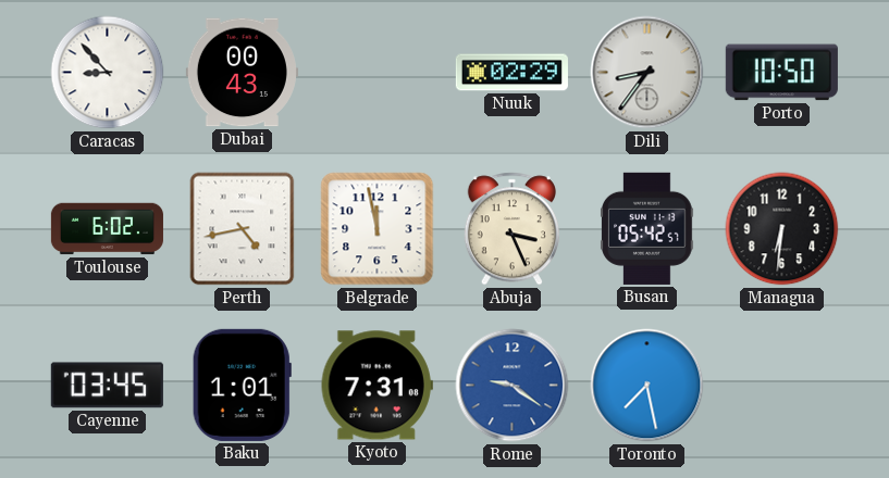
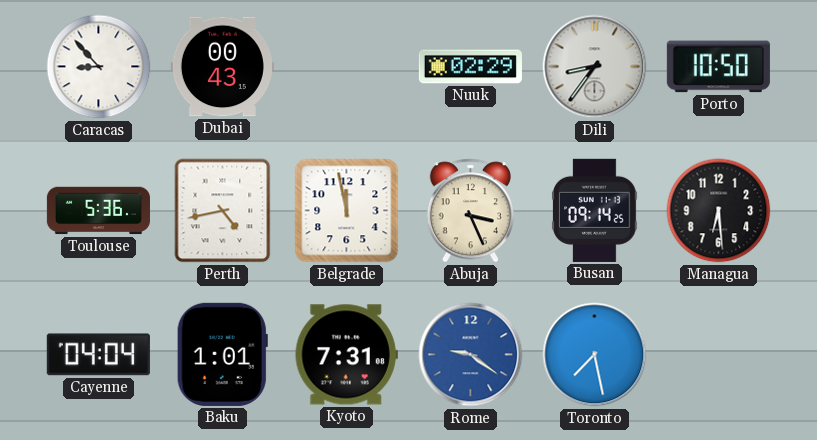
Toulouse: 6:02 -> 5:36 (98, 211)
Busan: 05:42 -> 09:14 (595, 210)
Managua: 6:31 -> 6:29 (719, 211)
Cayenne: 03:45 -> 04:04 (98, 355)
